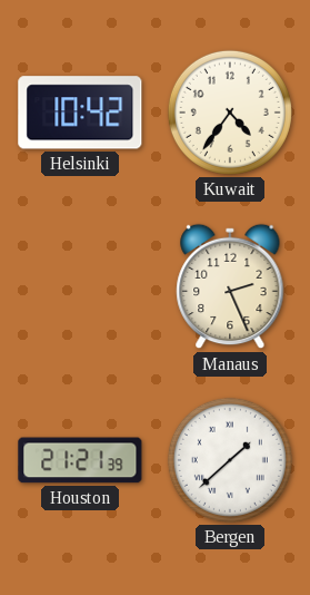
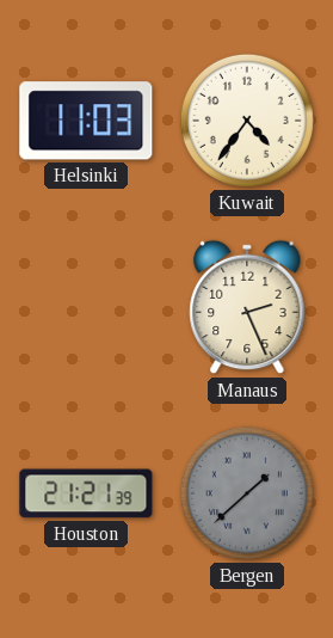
Helsinki: 10:42 -> 11:03 (86, 121)
Bergen dial: white -> grey (247, 493)
